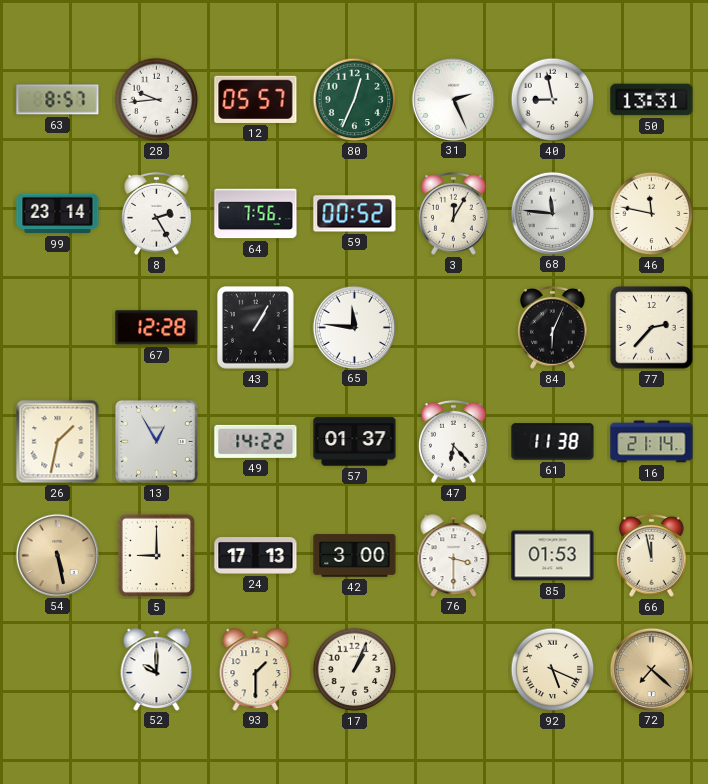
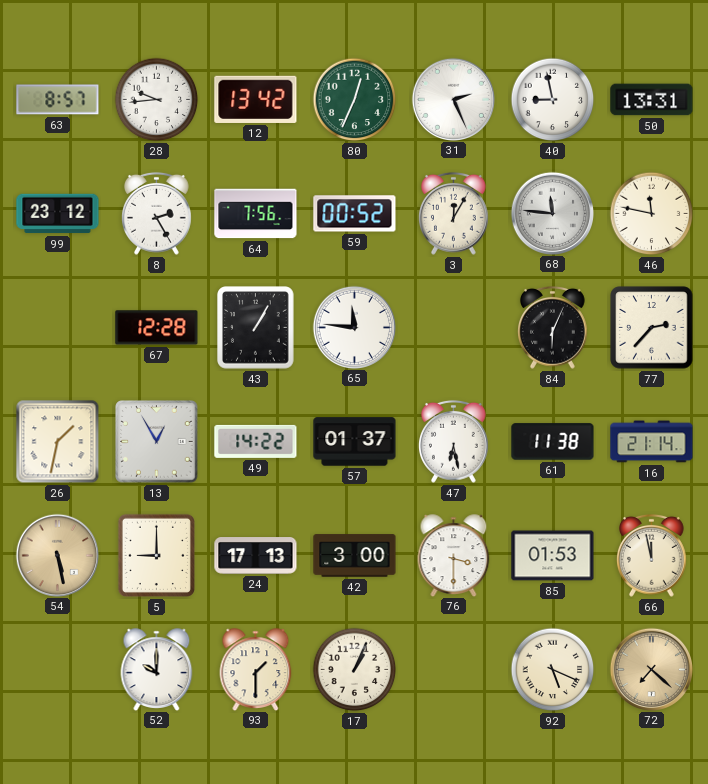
12: 05:57 -> 13:42 (256, 99)
99: 23:14 -> 23:12 (58, 214)
47: 6:23 -> 6:28 (454, 441)
